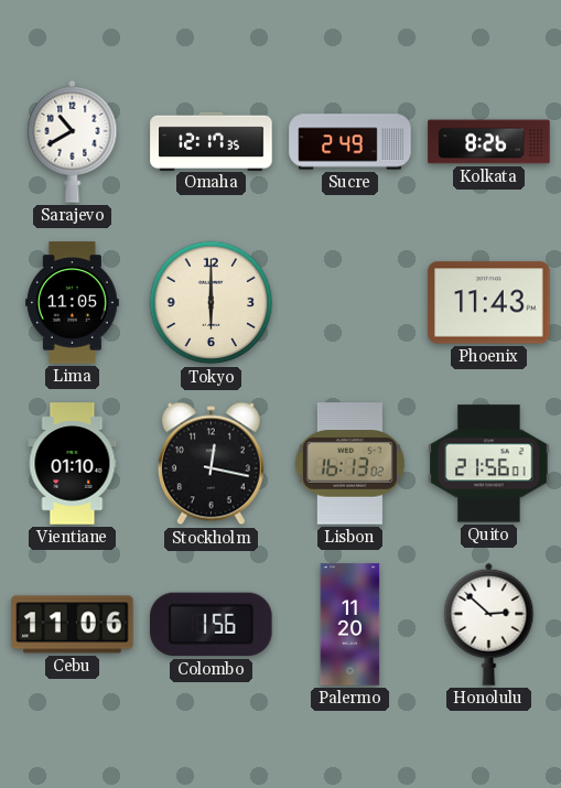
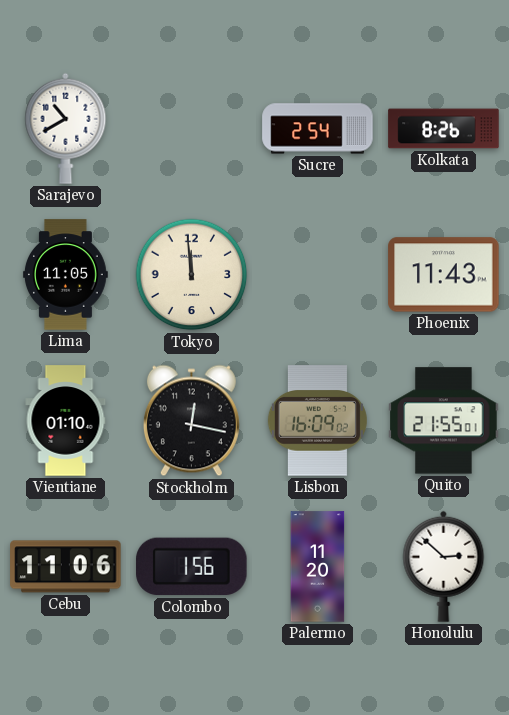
Omaha: 12:17 -> none (212, 141)
Sucre: 2:49 -> 2:54 (318, 129)
Tokyo: 6:00 -> 11:59 (192, 275)
Lisbon: 16:13 -> 16:09 (317, 421)
Quito: 21:56 -> 21:55 (444, 421)
